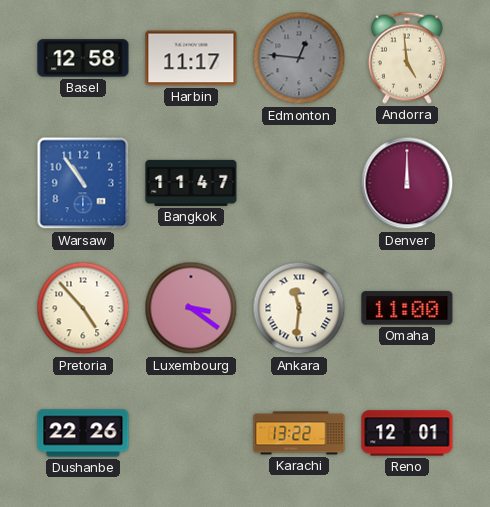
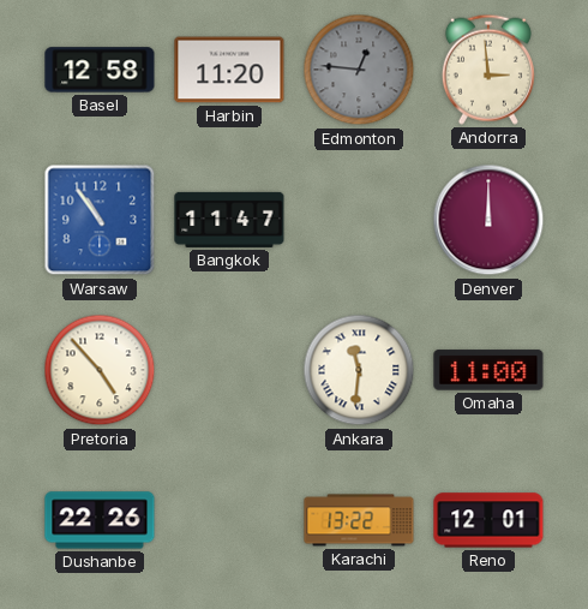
Harbin: 11:17 -> 11:20 (229, 70)
Andorra: 4:59 -> 2:59 (488, 70)
Luxembourg: 3:21 -> none (191, 308)
